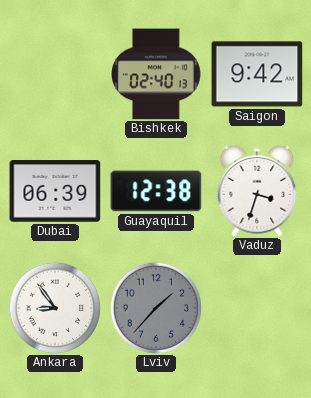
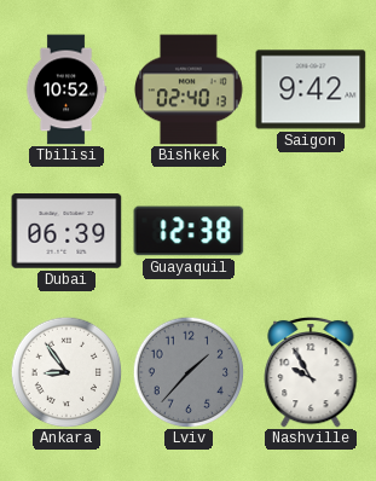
Tbilisi: none -> 10:52 (66, 89)
Vaduz: 3:33 -> none (257, 191)
Nashville: none -> 9:55 (311, 372)
